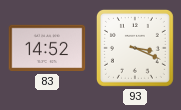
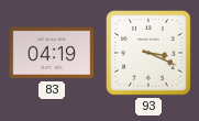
83: 14:52 -> 04:19 (52, 53)
